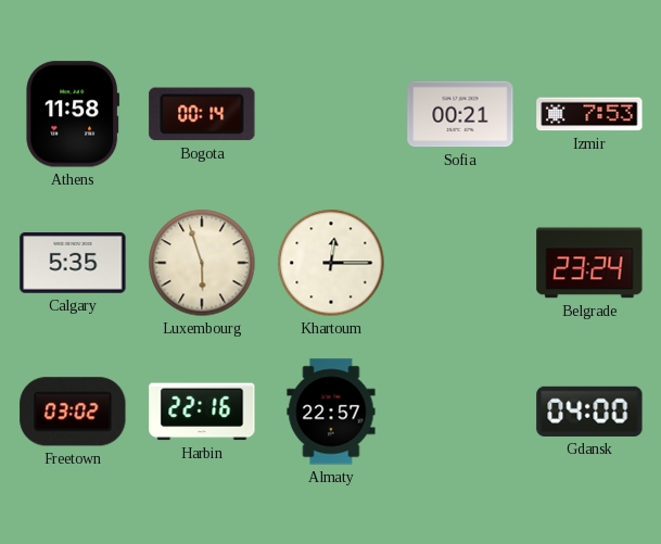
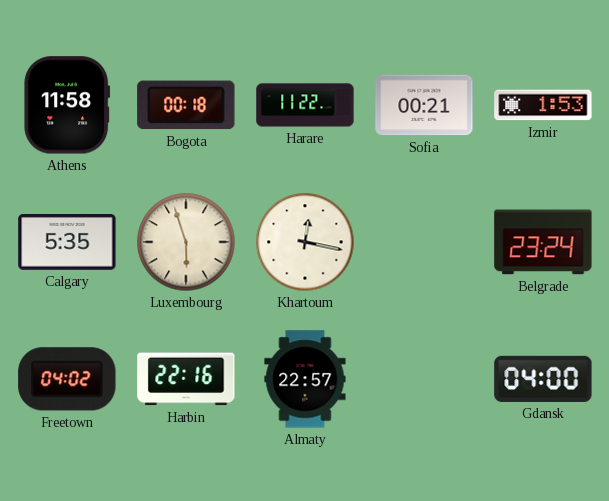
Bogota: 00:14 -> 00:18 (186, 105)
Harare: none -> 11:22 (305, 105)
Izmir: 7:53 -> 1:53 (543, 105)
Khartoum: 12:15 -> 12:17 (305, 242)
Freetown: 03:02 -> 04:02 (67, 379)
